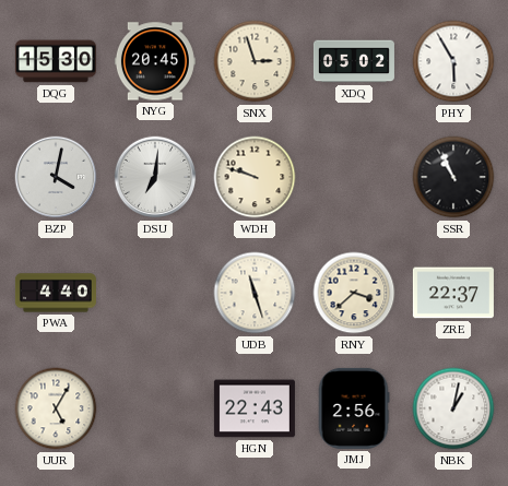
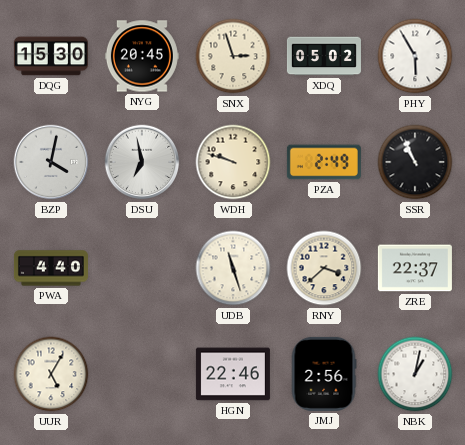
DSU: 7:01 -> 6:58 (142, 162)
PZA: none -> 2:49 (324, 162)
HGN: 22:43 -> 22:46 (233, 374)
